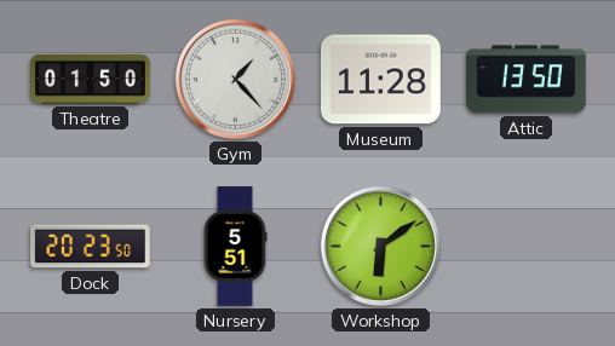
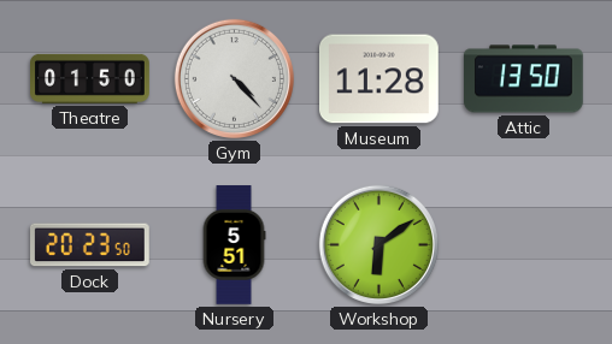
Gym: 1:23 -> 4:23 (234, 78)
